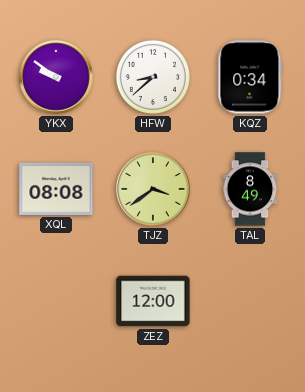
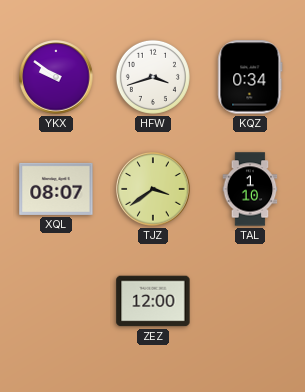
HFW: 8:38 -> 3:42 (153, 77)
XQL: 08:08 -> 08:07 (56, 189)
TAL: 8:49 -> 1:10 (250, 189)
